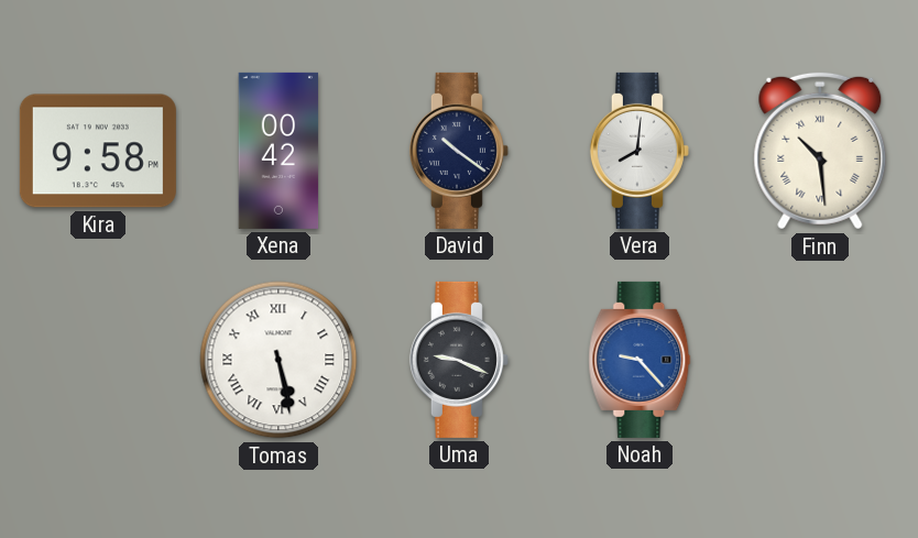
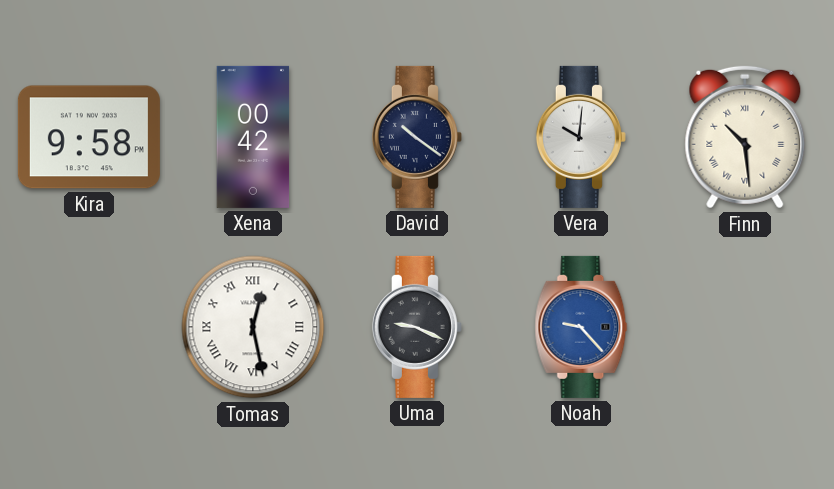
Vera: 8:01 -> 10:01 (581, 137)
Tomas: 5:28 -> 12:28 (253, 327)
